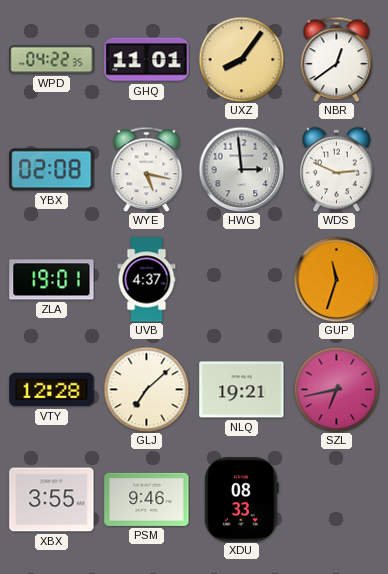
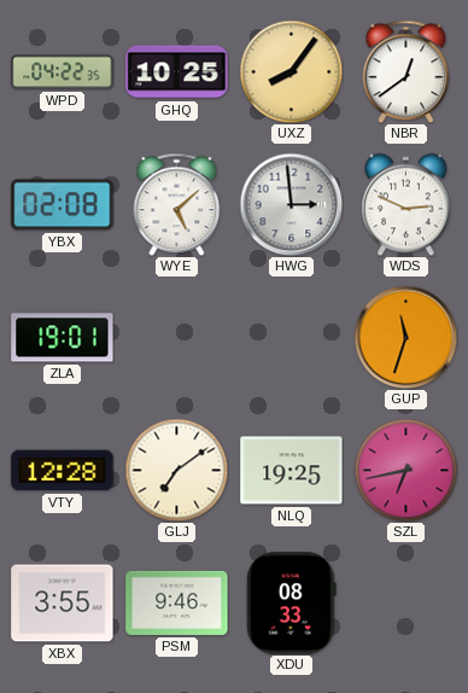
GHQ: 11:01 -> 10:25 (177, 72)
WYE: 5:17 -> 5:08 (177, 204)
UVB: 4:37 -> none (147, 280)
GLJ: 7:08 -> 7:09 (176, 470)
NLQ: 19:21 -> 19:25 (292, 471)
